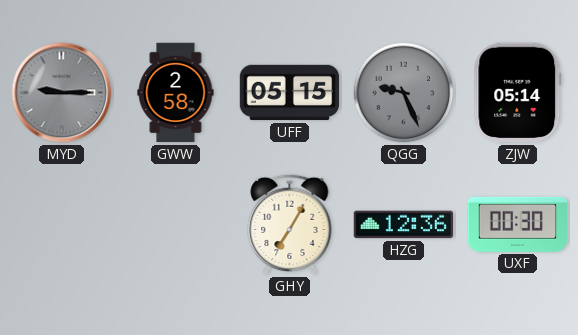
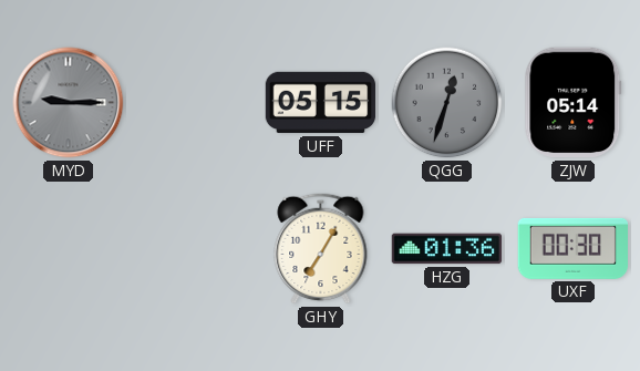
GWW: 2:58 -> none (176, 93)
QGG: 9:26 -> 12:33 (447, 103)
HZG: 12:36 -> 01:36 (447, 249)
